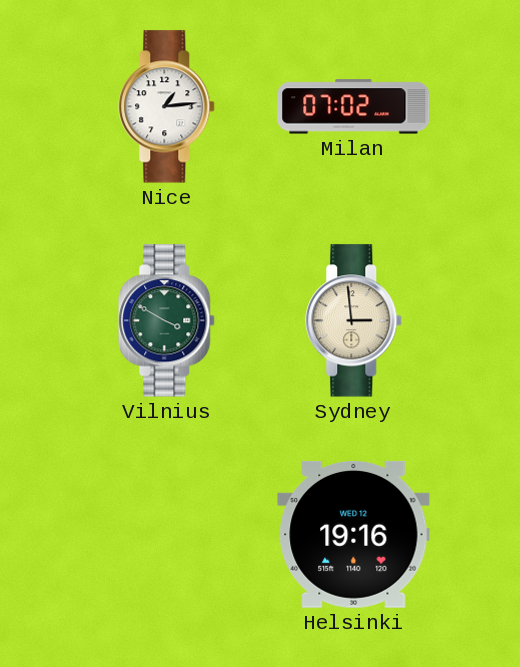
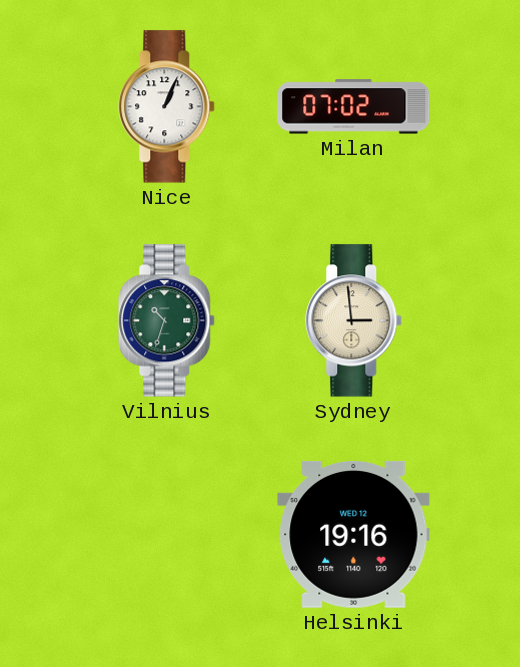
Nice: 1:14 -> 1:04 (167, 107)
Vilnius: 3:50 -> 10:33 (167, 321)
